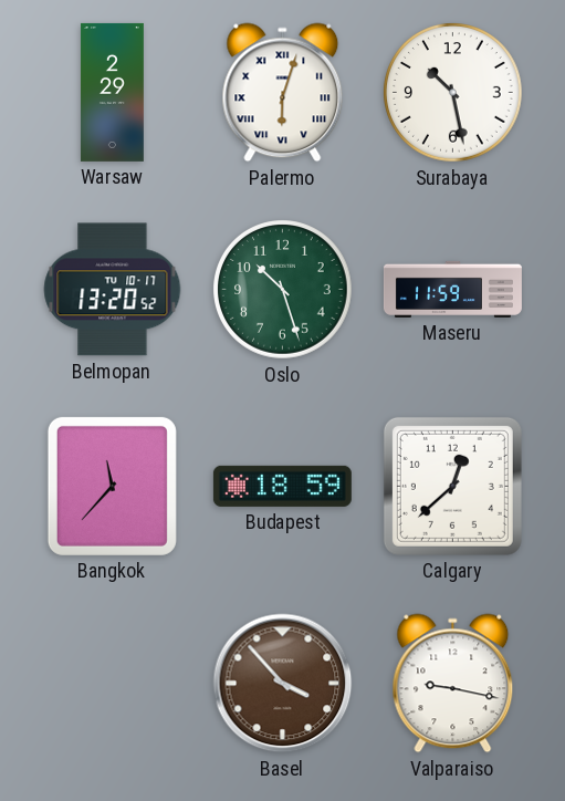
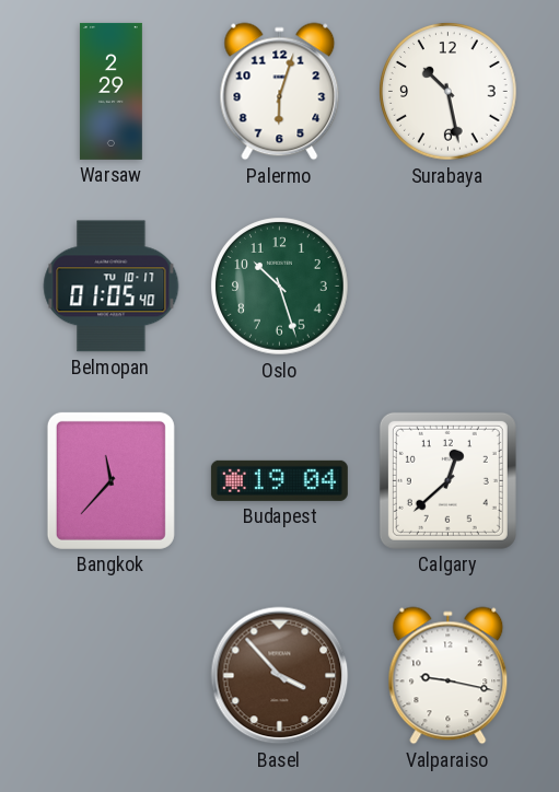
Palermo numerals: Roman -> Arabic (280, 92)
Belmopan: 13:20 -> 01:05 (112, 287)
Maseru: 11:59 -> none (452, 289)
Budapest: 18:59 -> 19:04 (279, 480)
